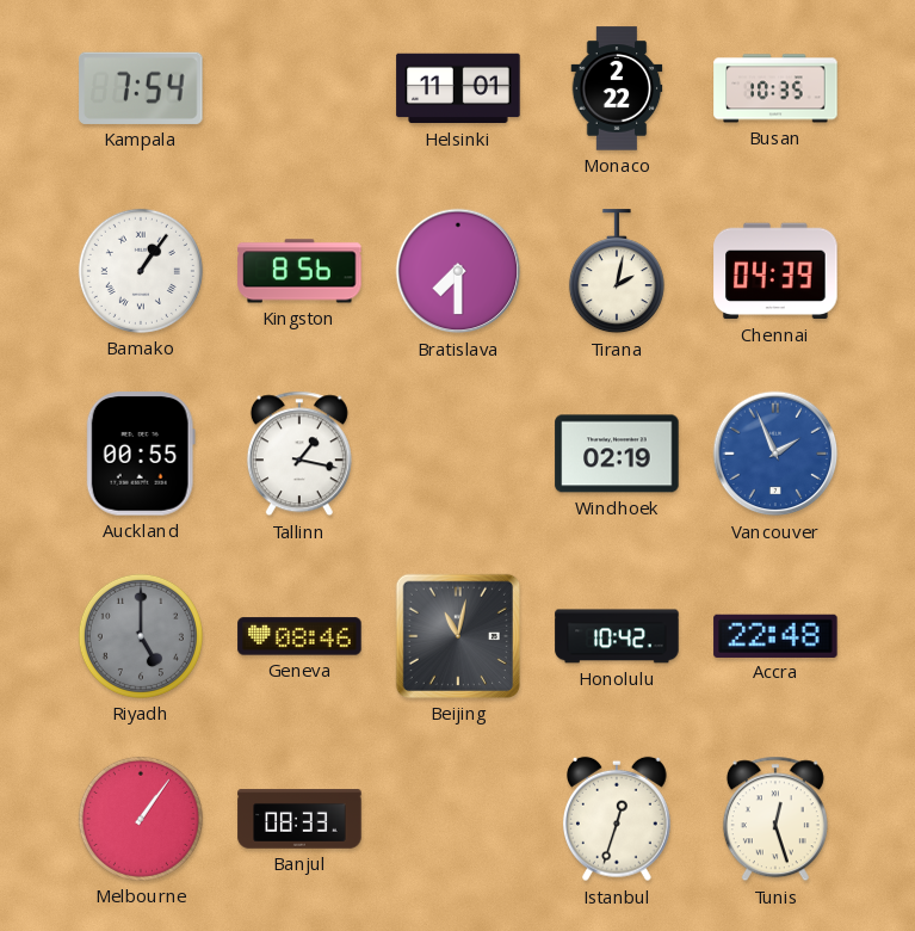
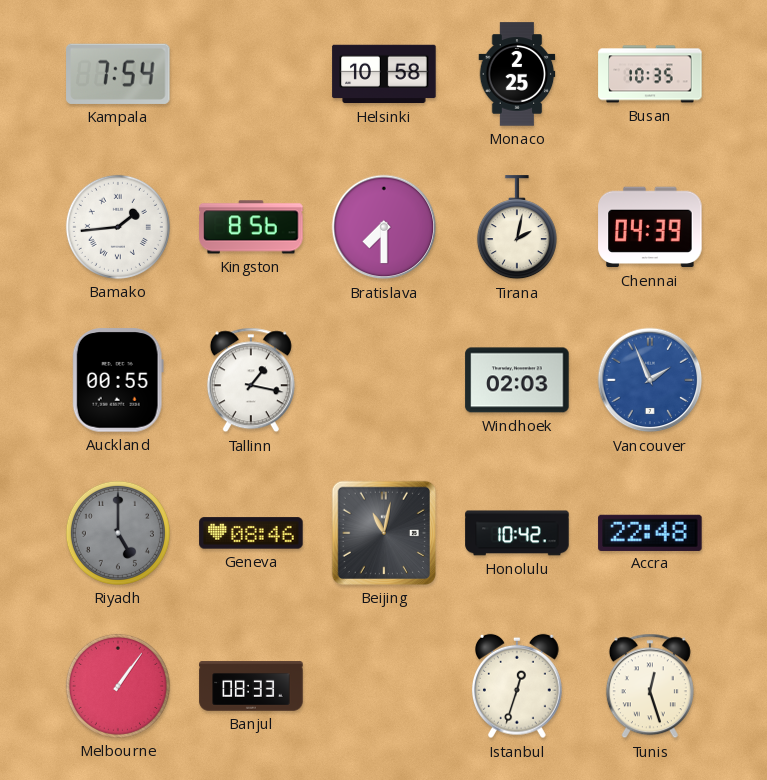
Helsinki: 11:01 -> 10:58 (384, 74)
Monaco: 2:22 -> 2:25 (517, 74)
Bamako: 1:06 -> 1:44 (118, 227)
Windhoek: 02:19 -> 02:03 (517, 380)
